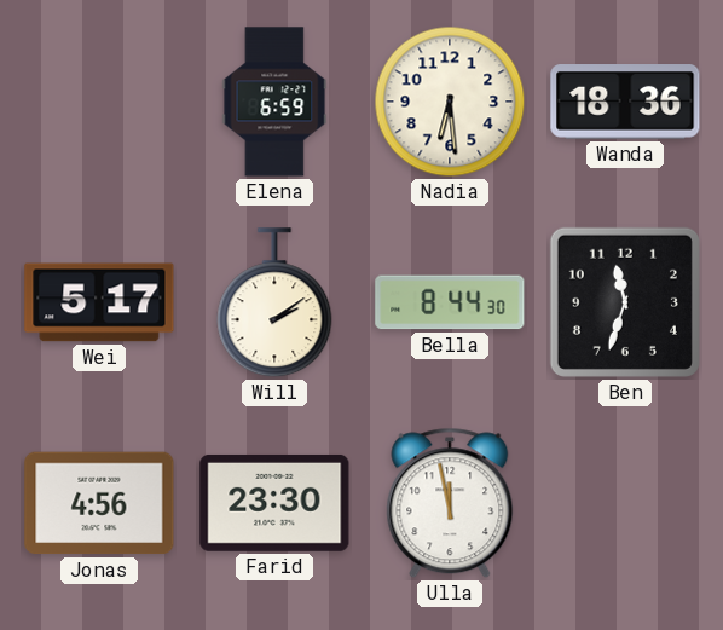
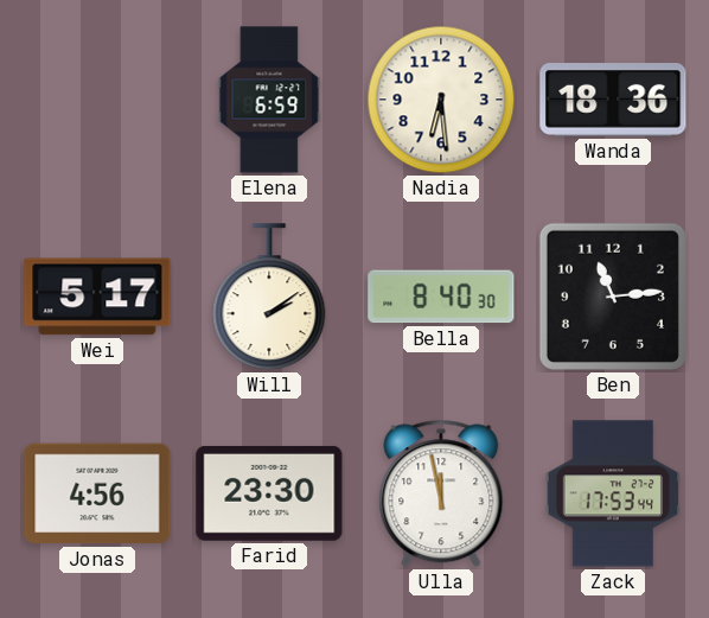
Bella: 8:44 -> 8:40 (441, 297)
Ben: 11:33 -> 11:14 (613, 297)
Zack: none -> 17:53 (613, 493)
